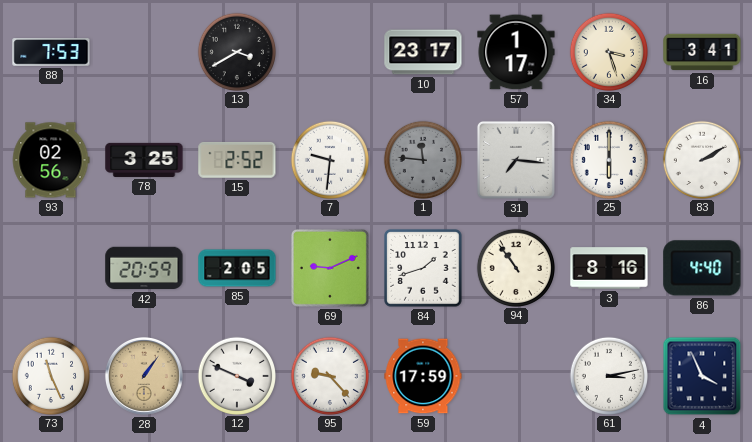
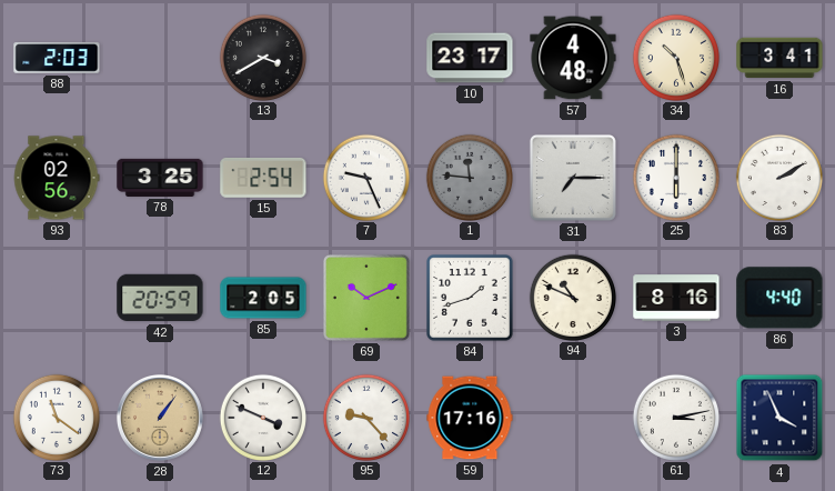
88: 7:53 -> 2:03 (57, 58)
57: 1:17 -> 4:48 (573, 58)
34: 3:27 -> 10:27 (675, 57)
15: 2:52 -> 2:54 (263, 178)
7: 9:31 -> 9:26 (365, 177)
31: 7:16 -> 7:15 (573, 178)
69: 9:11 -> 10:11 (366, 298)
94: 10:54 -> 10:49 (572, 297)
73: 11:26 -> 11:21 (56, 417)
59: 17:59 -> 17:16 (470, 418)
